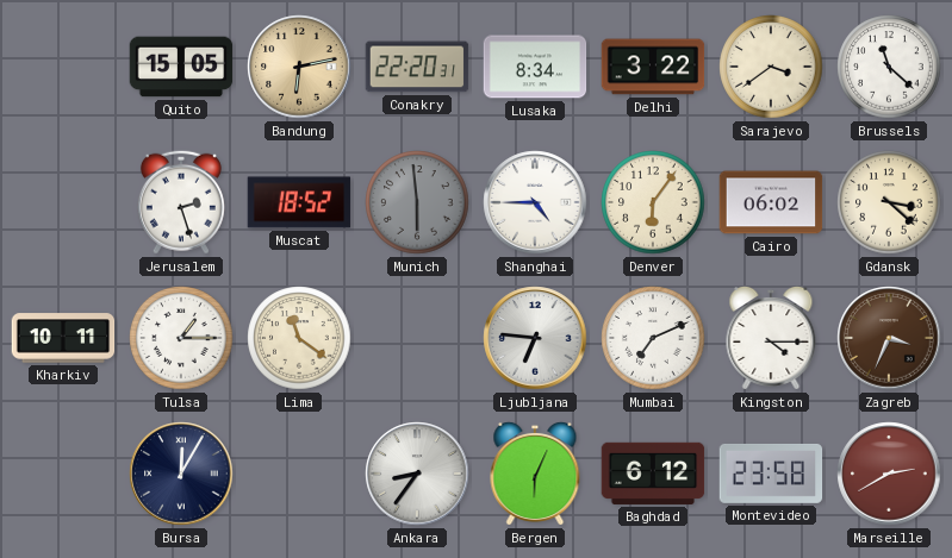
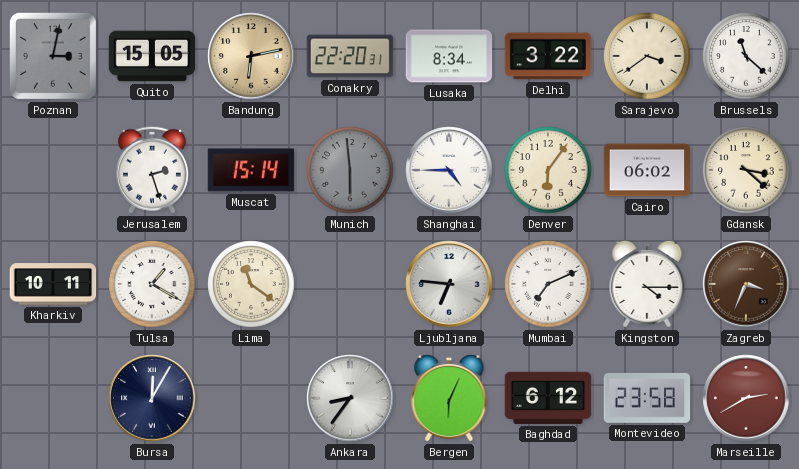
Poznan: none -> 3:02 (53, 56)
Muscat: 18:52 -> 15:14 (251, 170)
Tulsa: 1:15 -> 1:20 (152, 284)
